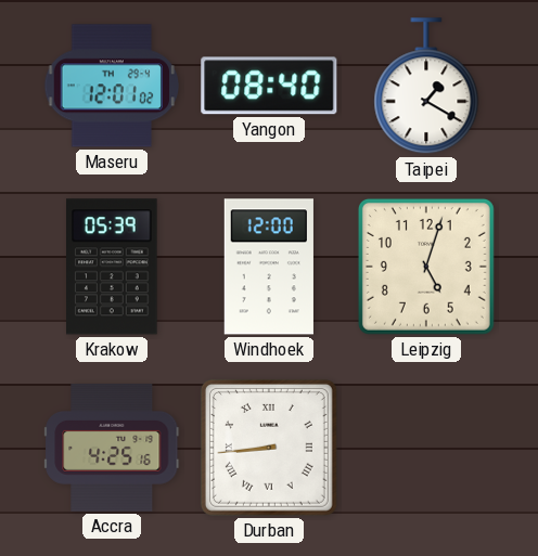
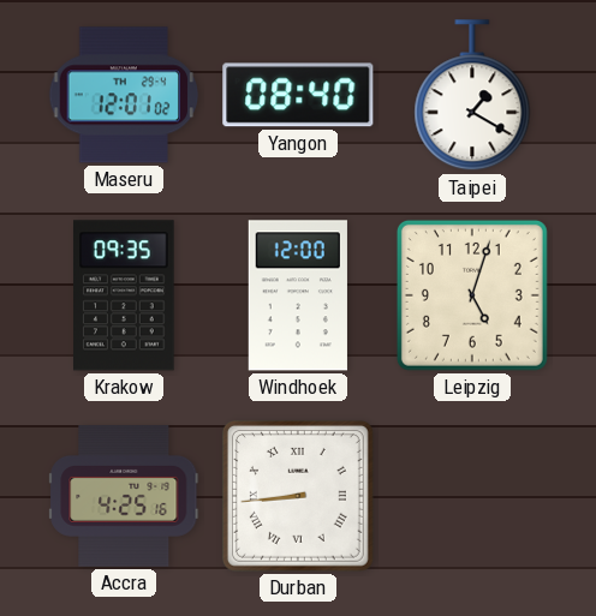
Krakow: 05:39 -> 09:35 (125, 295)
